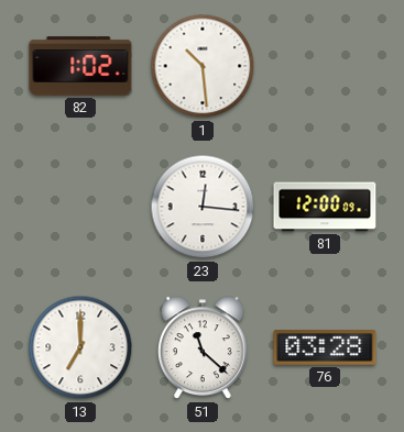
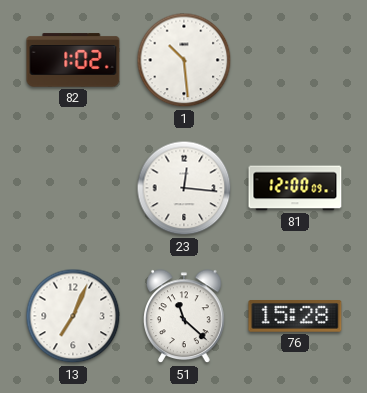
13: 7:00 -> 7:04 (73, 316)
76: 03:28 -> 15:28 (295, 317)
